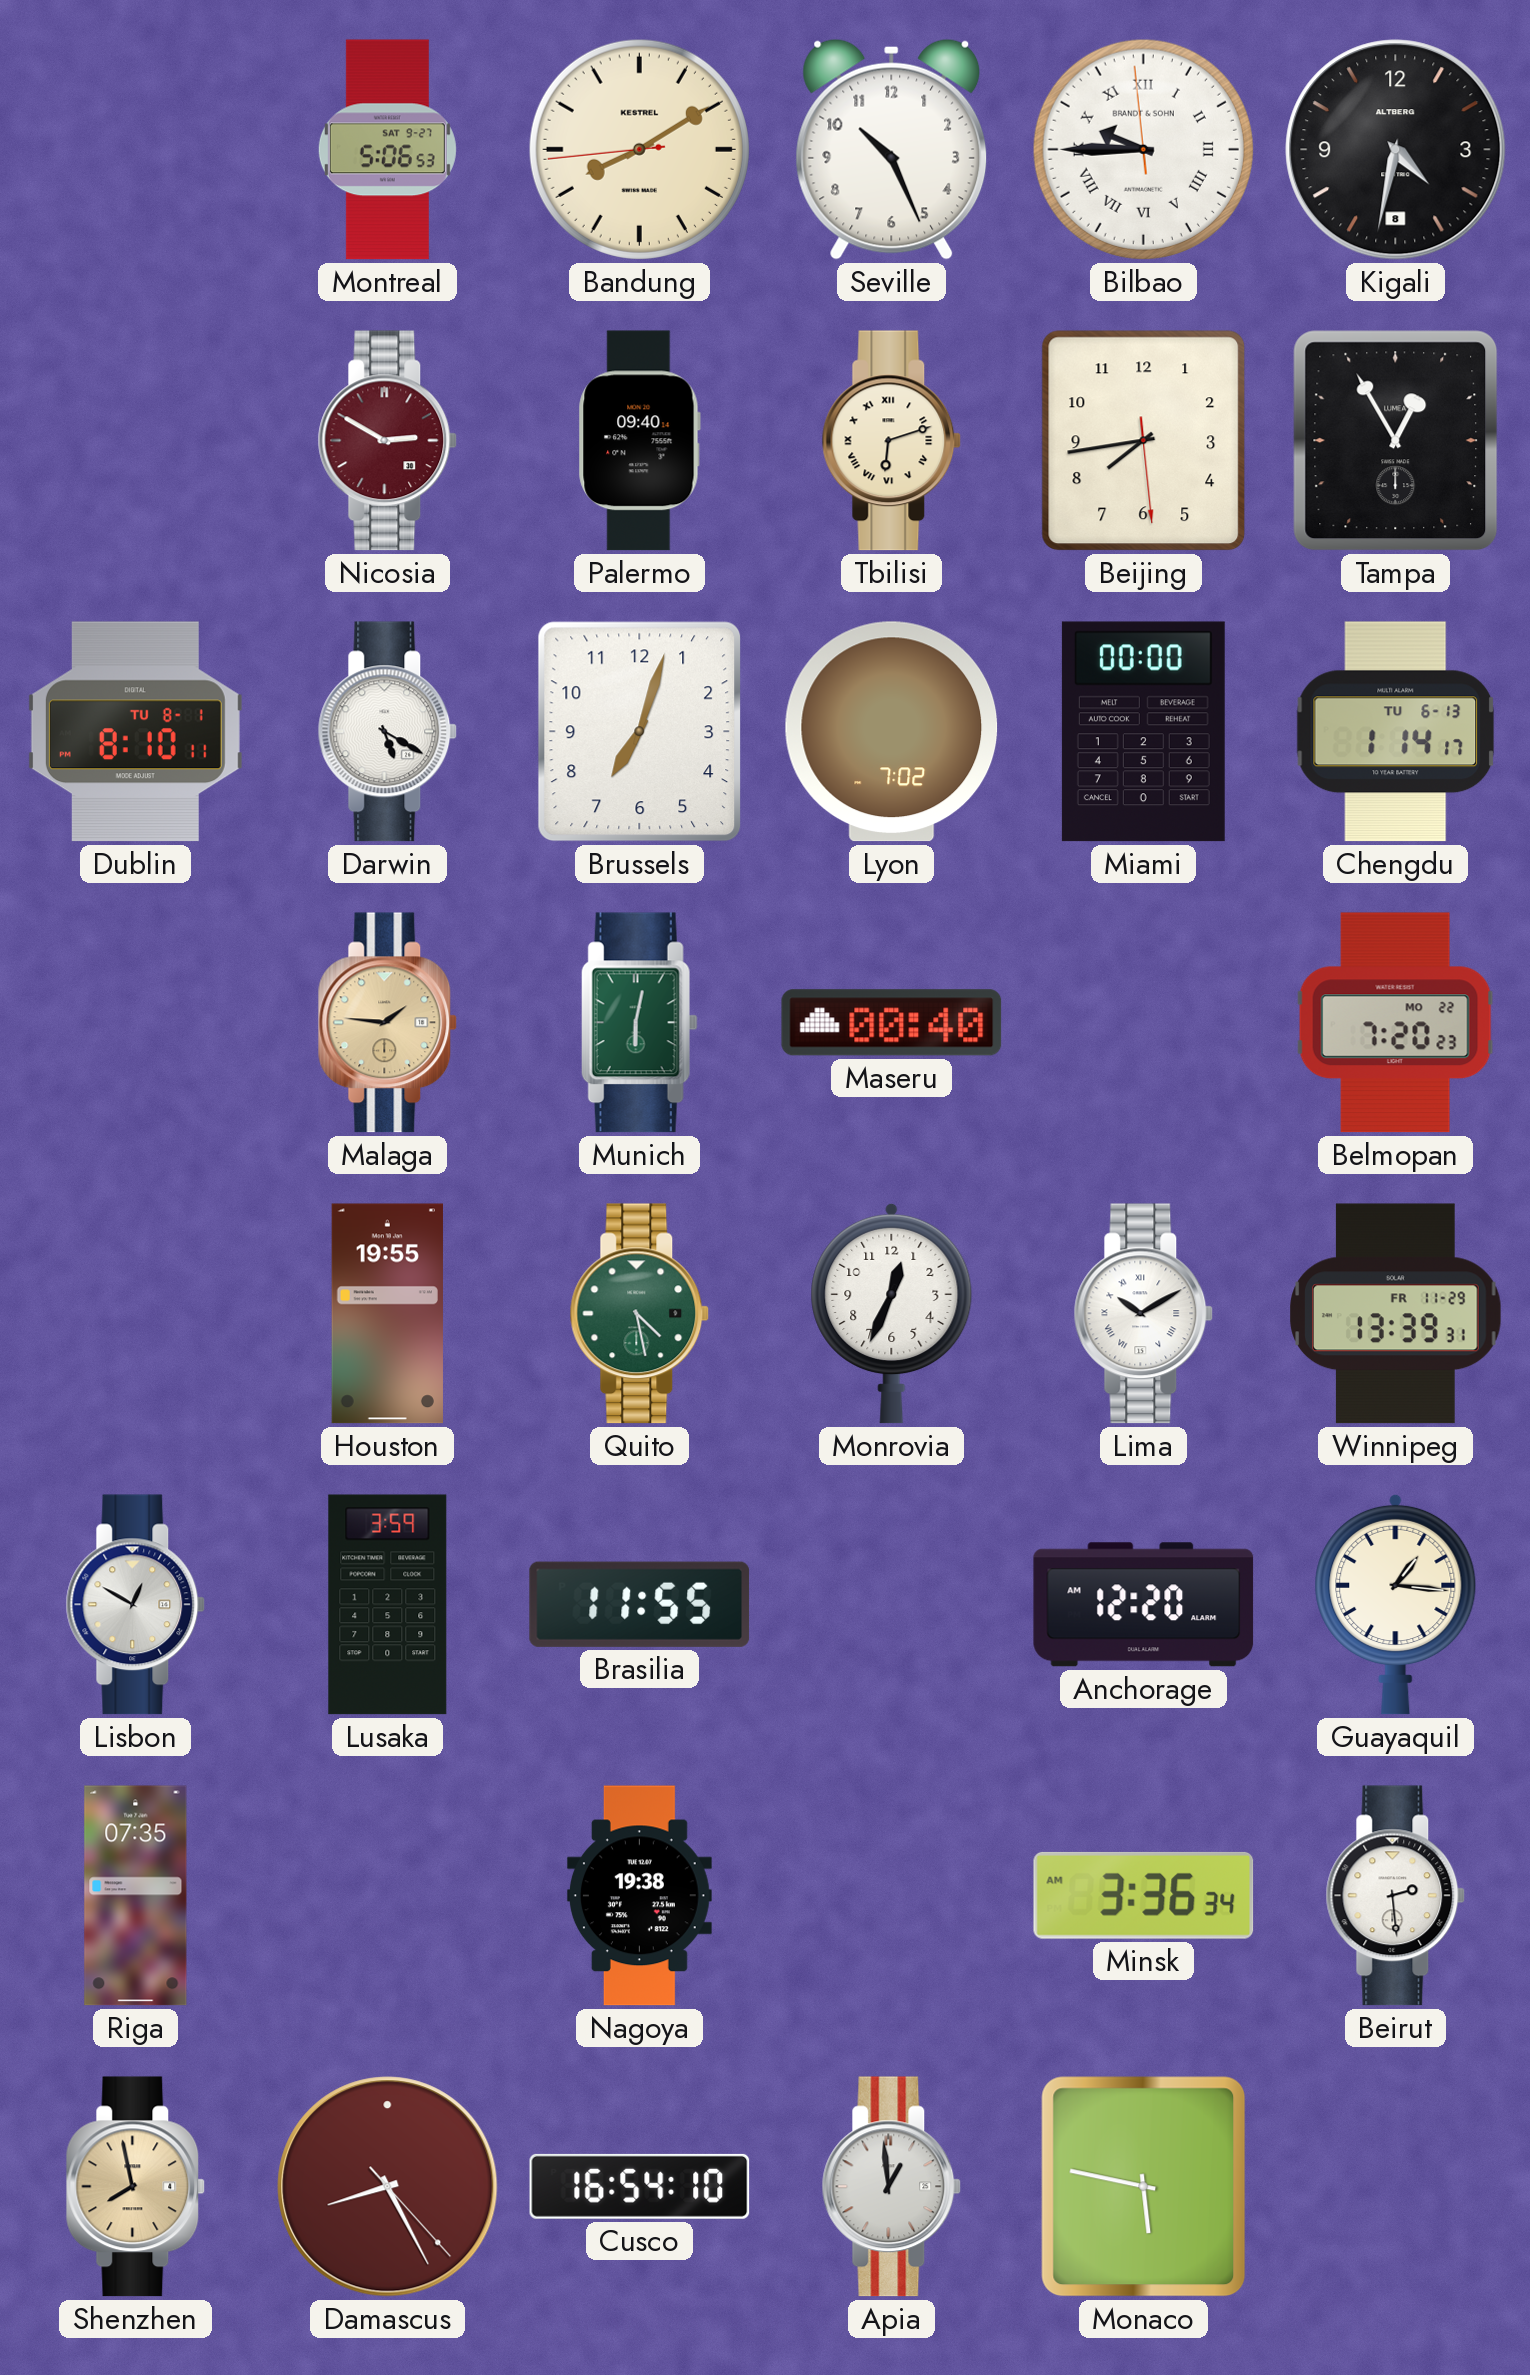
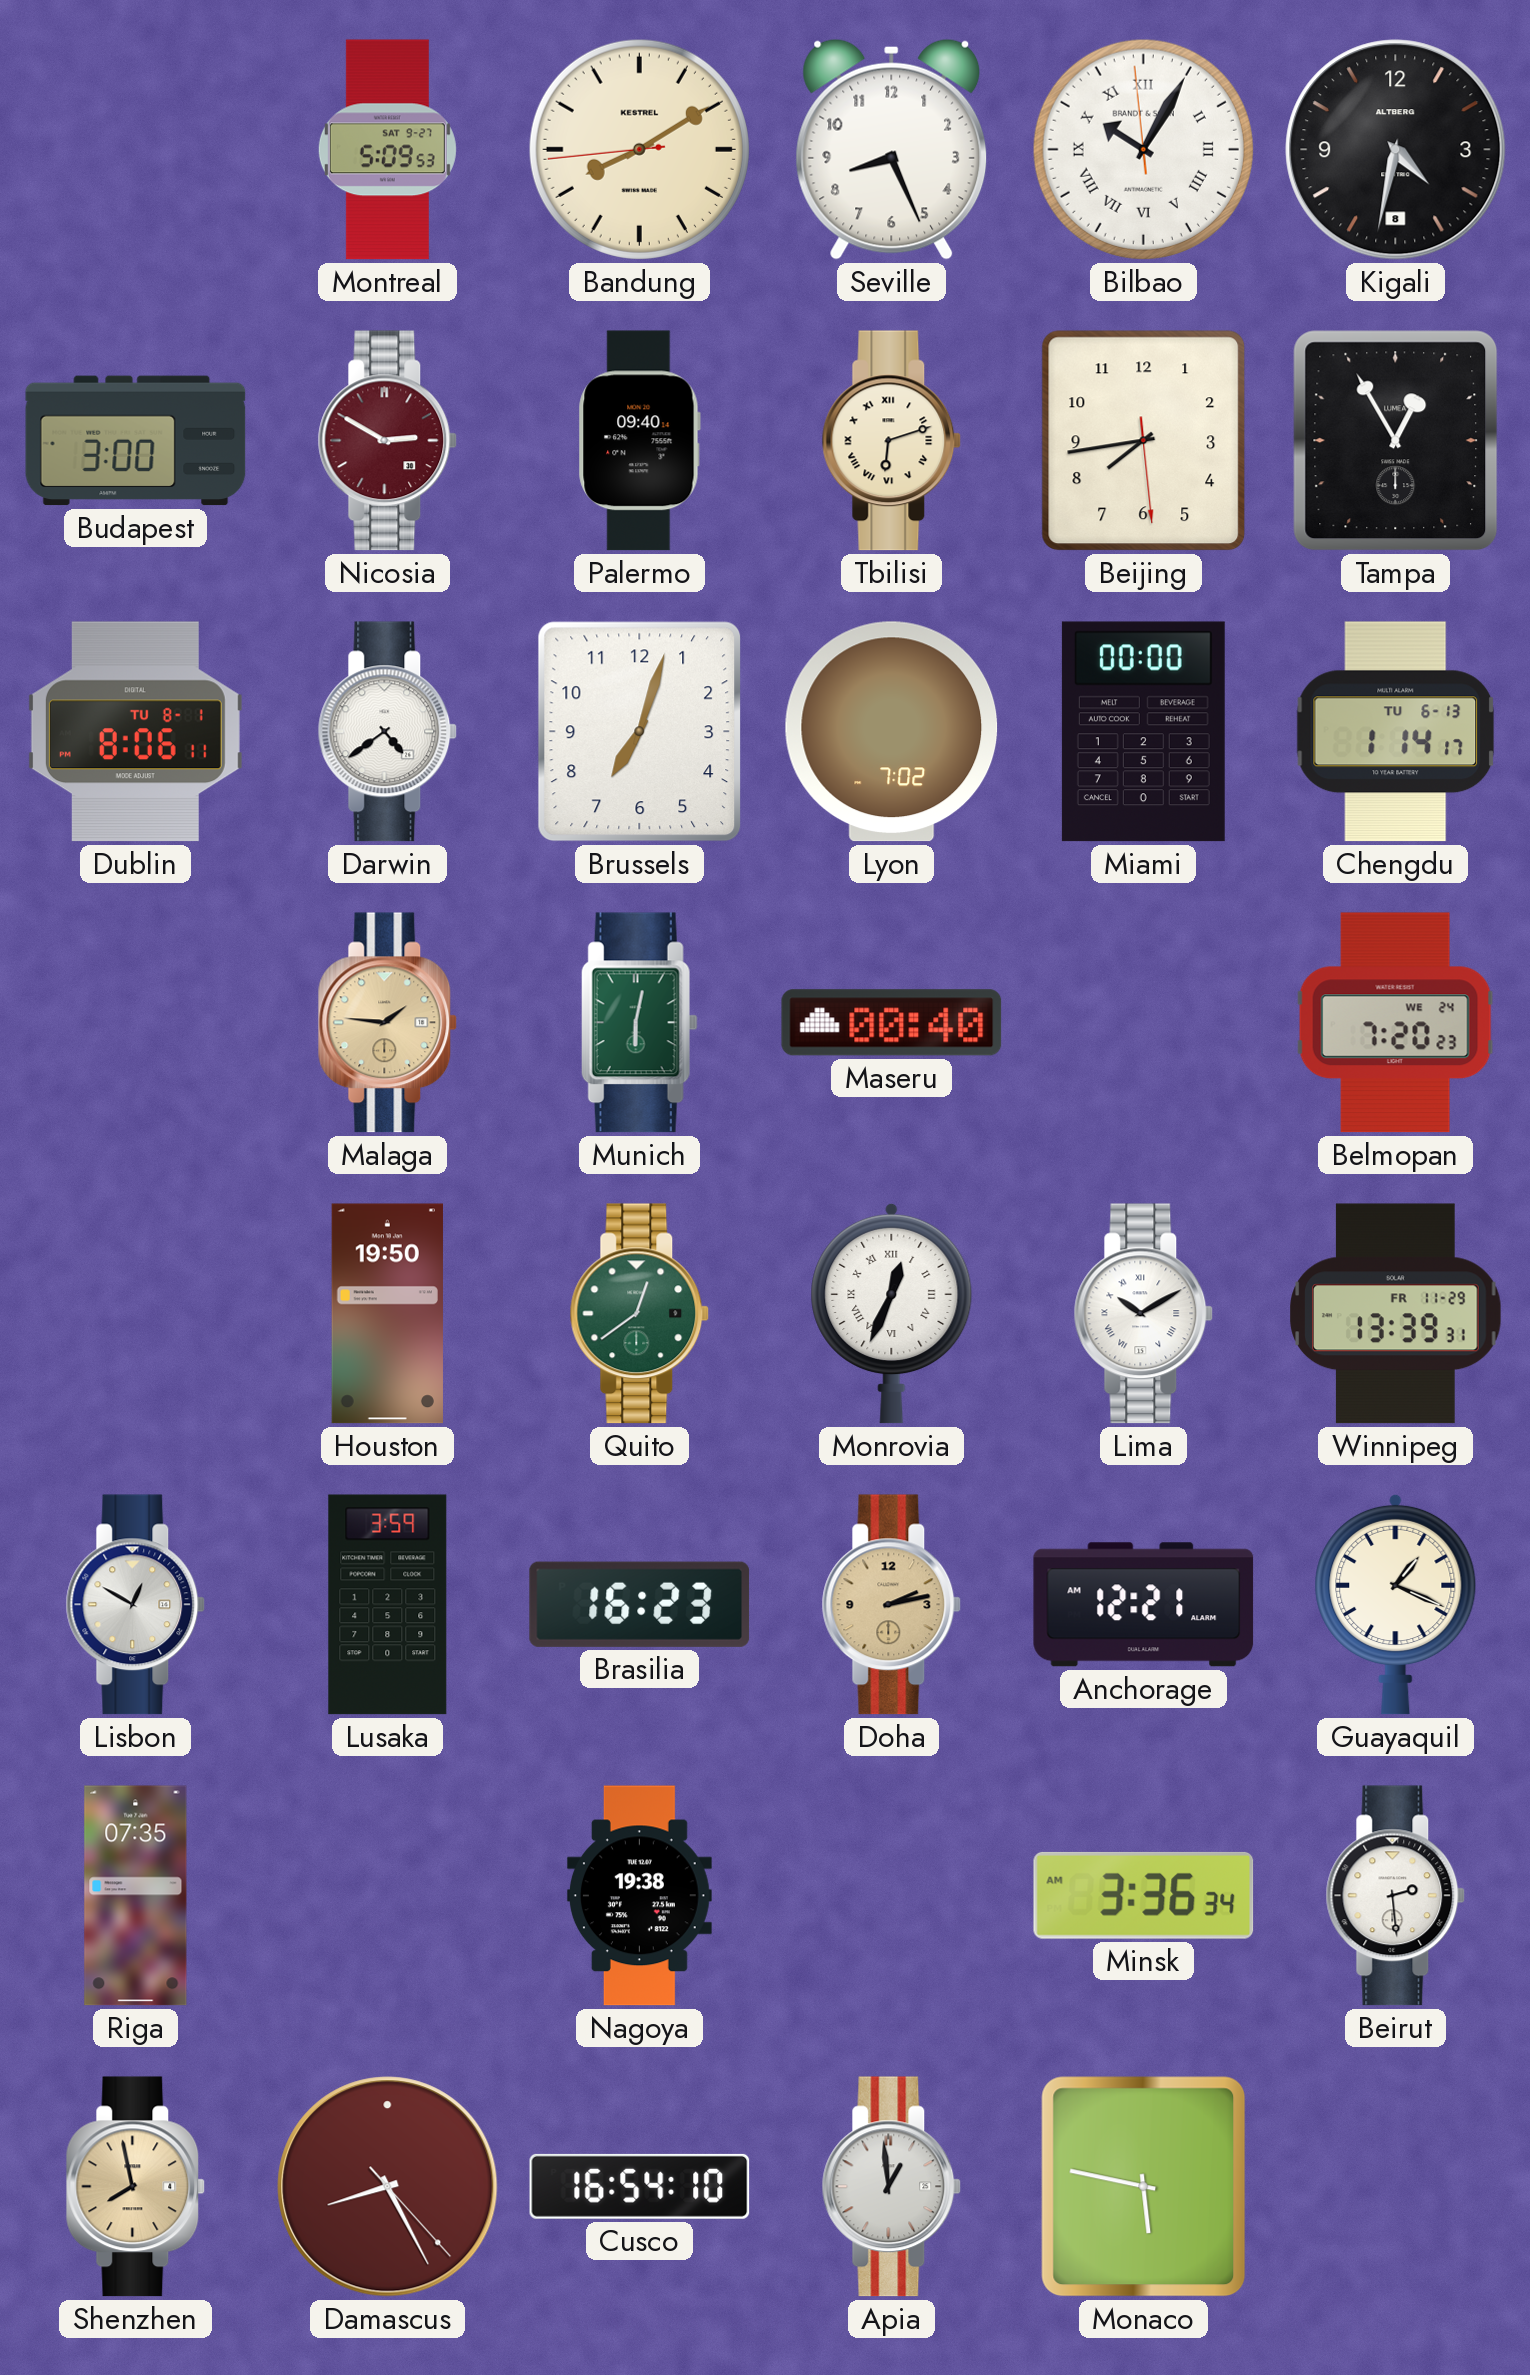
Montreal: 5:06 -> 5:09 (387, 150)
Seville: 10:26 -> 8:26 (892, 149)
Bilbao: 9:44 -> 10:04 (1143, 149)
Budapest: none -> 3:00 (136, 441)
Dublin: 8:10 -> 8:06 (135, 732)
Darwin: 5:20 -> 4:39 (388, 732)
Belmopan date: MO 22 -> WE 24 (1395, 1023)
Houston: 19:55 -> 19:50 (387, 1314)
Quito: 4:28 -> 12:39 (640, 1314)
Monrovia numerals: Arabic -> Roman (892, 1313)
Brasilia: 11:55 -> 16:23 (640, 1604)
Doha: none -> 2:13 (892, 1605)
Anchorage: 12:20 -> 12:21 (1144, 1605)
Guayaquil: 1:16 -> 1:19 (1396, 1604)
